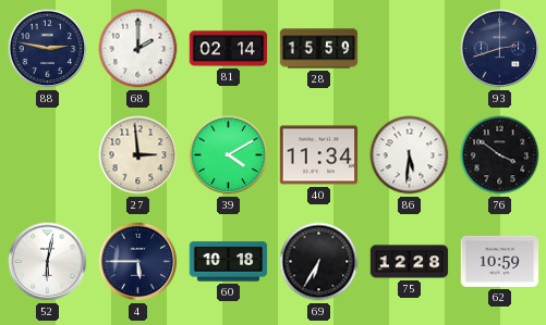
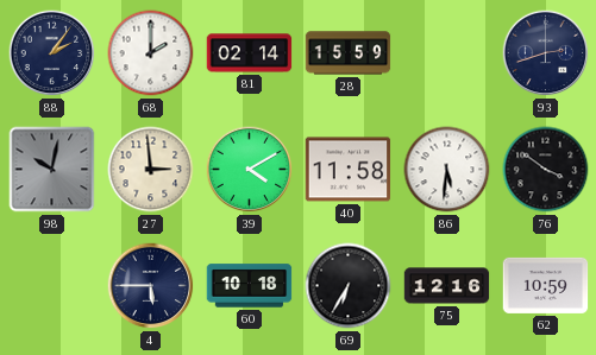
88: 2:47 -> 2:06 (52, 53)
98: none -> 10:02 (52, 170)
40: 11:34 -> 11:58 (349, 170)
52: 6:02 -> none (48, 262)
75: 12:28 -> 12:16 (447, 286)
